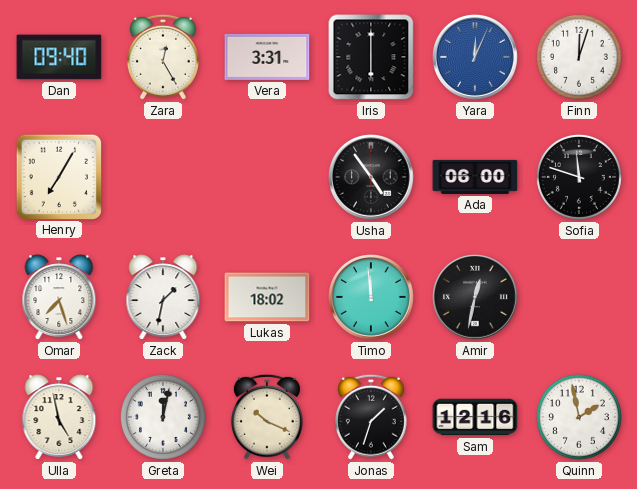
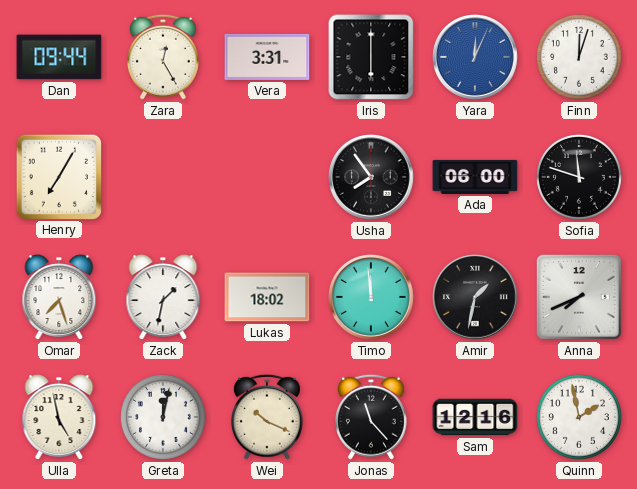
Dan: 09:40 -> 09:44 (59, 57)
Usha: 4:54 -> 7:54 (372, 178)
Amir: 12:32 -> 1:32 (476, 298)
Anna: none -> 7:41 (579, 297)
Jonas: 1:33 -> 11:23 (371, 417)
